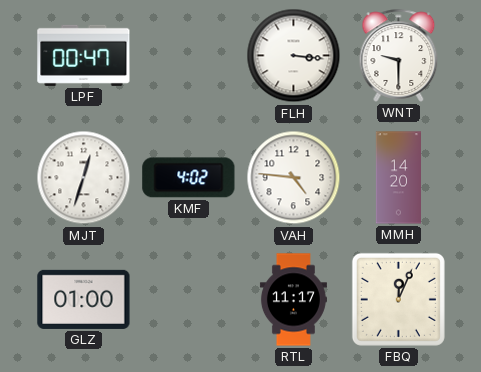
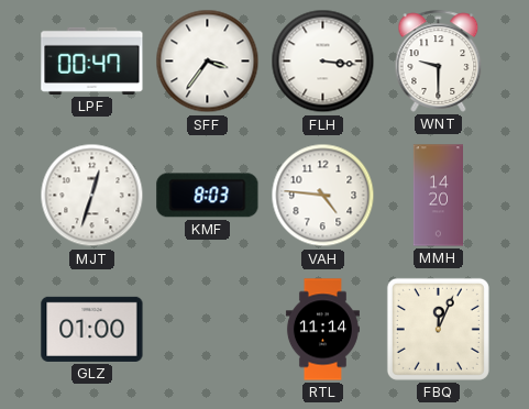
SFF: none -> 3:36 (208, 62)
KMF: 4:02 -> 8:03 (208, 196)
RTL: 11:17 -> 11:14 (322, 330)
